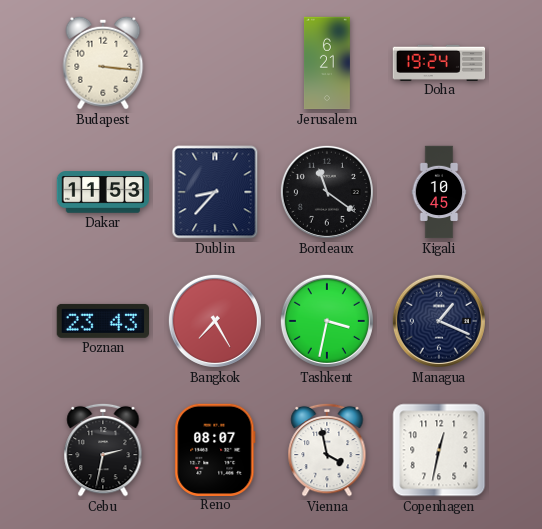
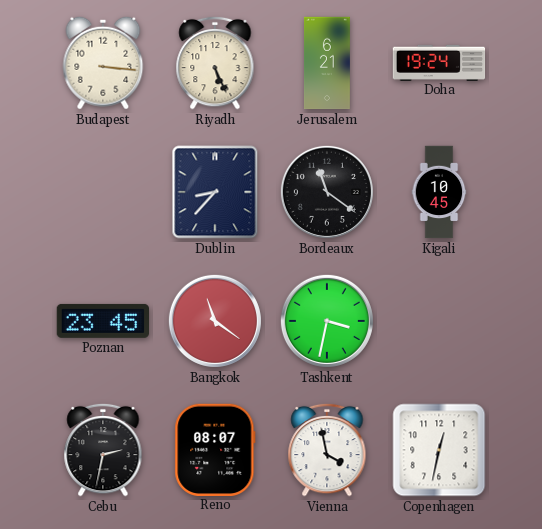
Riyadh: none -> 5:26 (215, 63)
Dakar: 11:53 -> none (103, 192)
Poznan: 23:43 -> 23:45 (102, 321)
Bangkok: 7:25 -> 11:21 (215, 321)
Managua: 1:19 -> none (439, 321)
